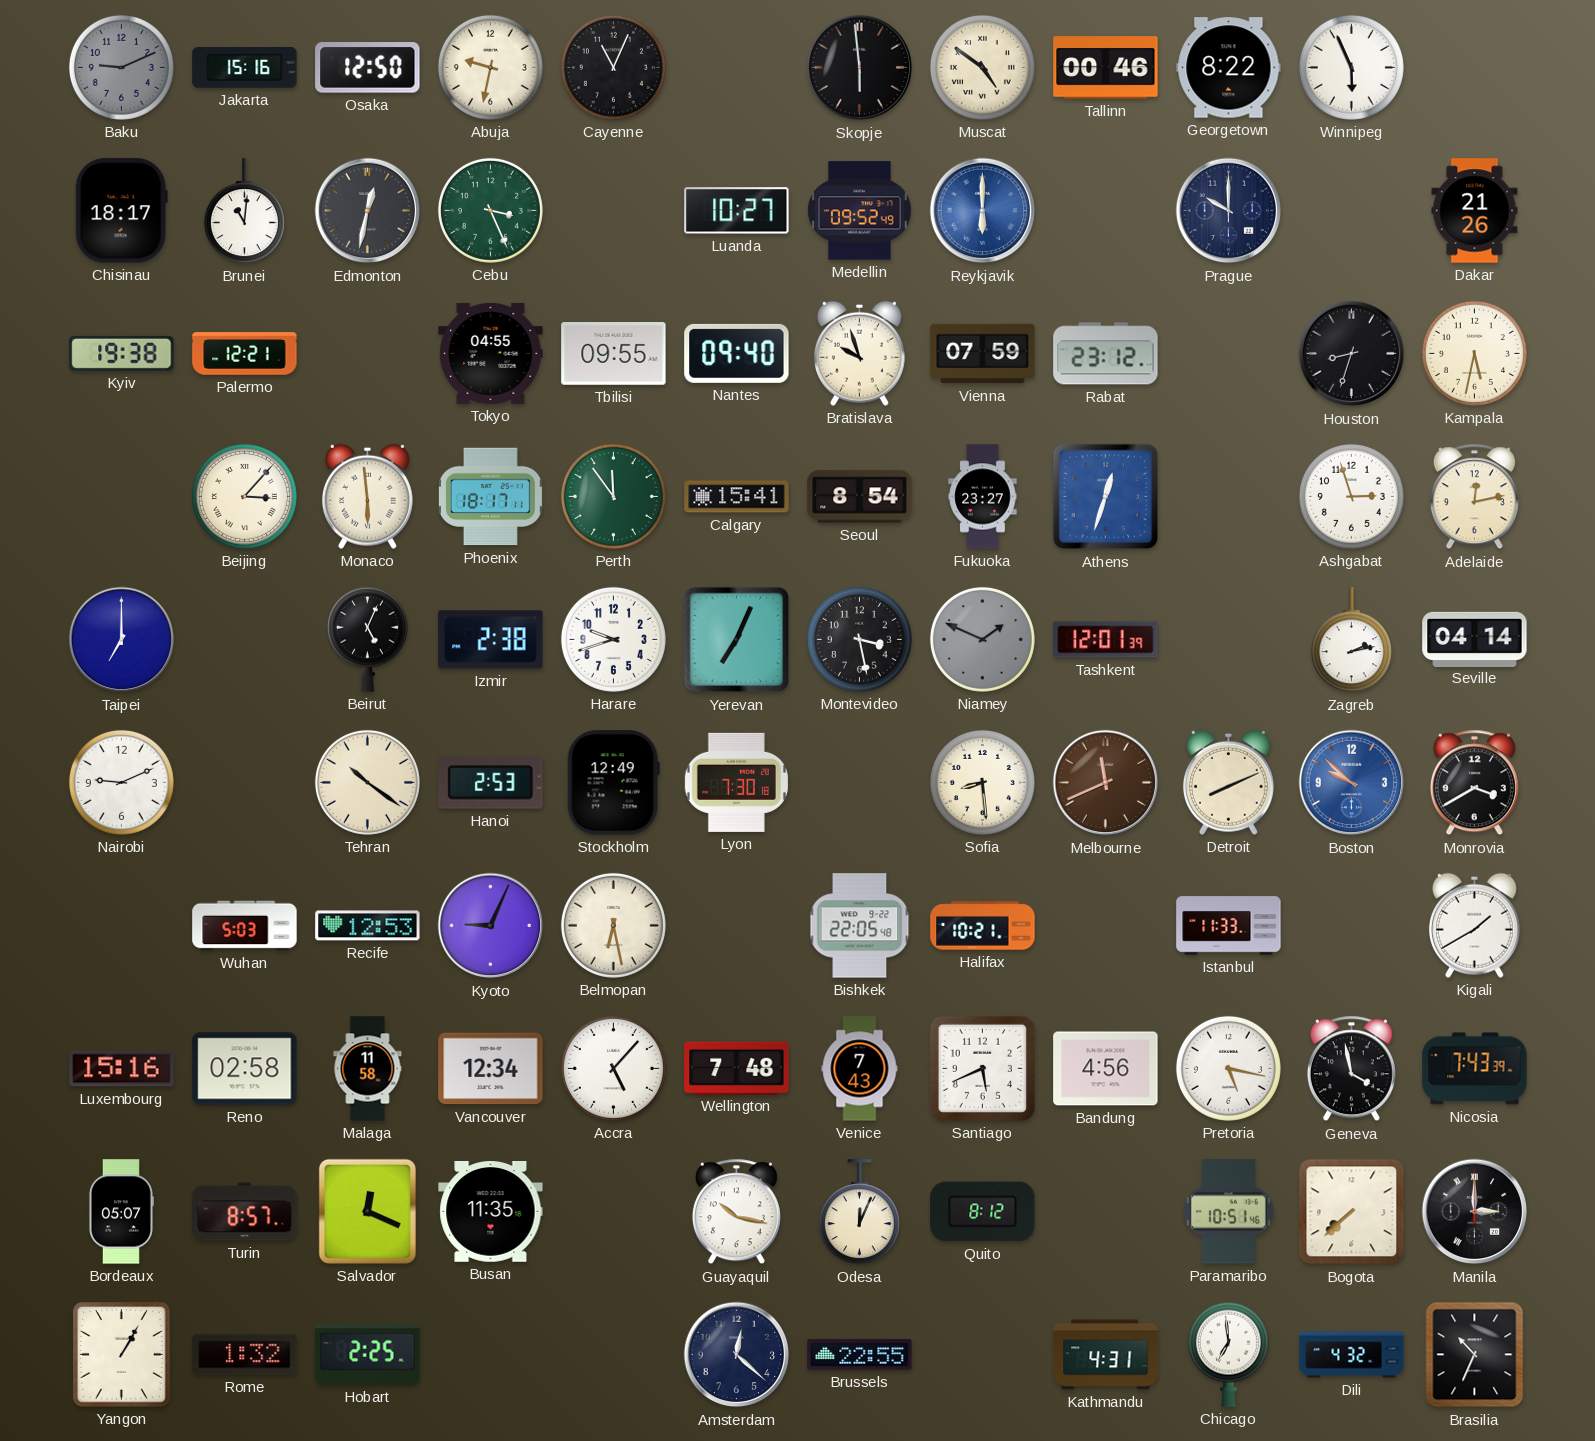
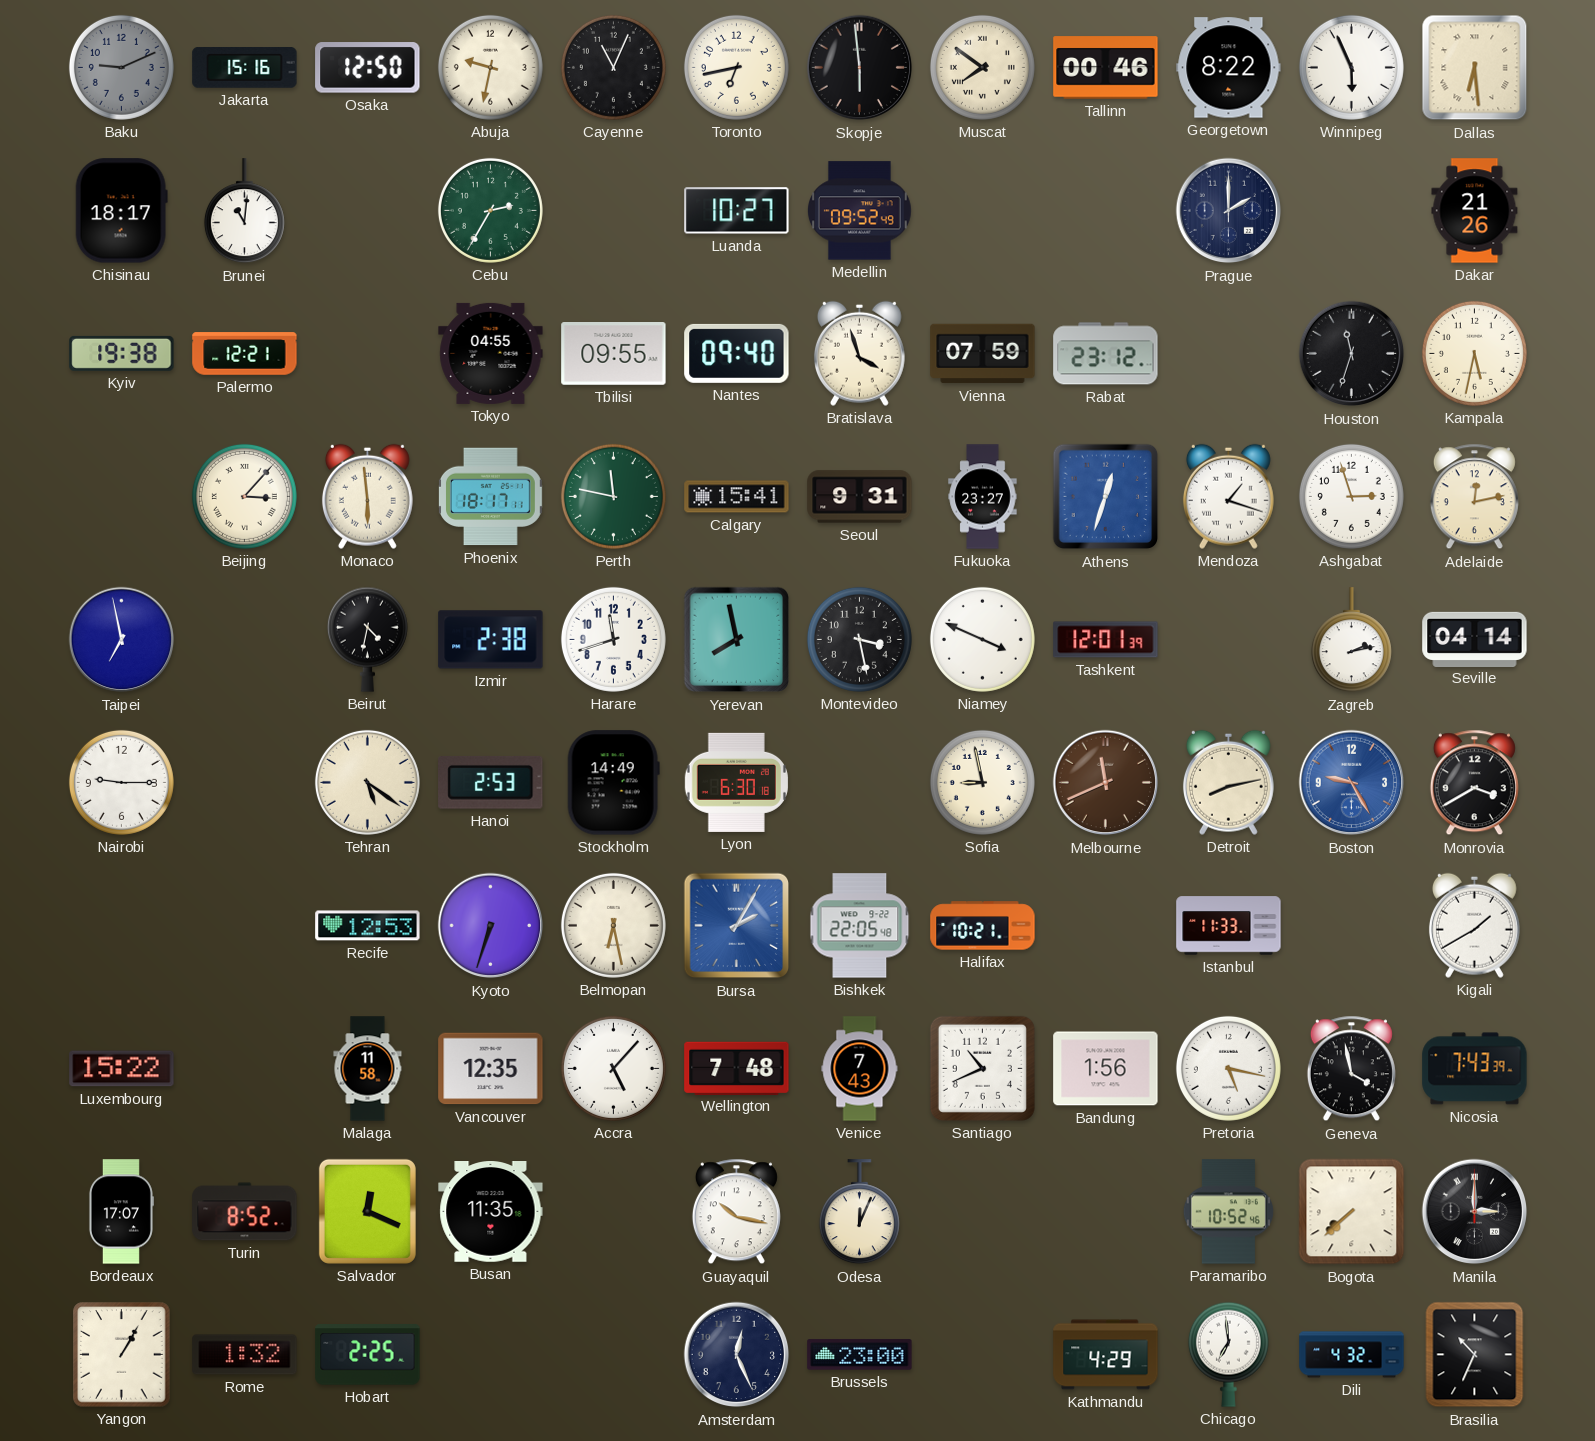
Toronto: none -> 6:43 (736, 67)
Muscat: 4:51 -> 7:51 (982, 67)
Dallas: none -> 6:29 (1475, 68)
Edmonton: 12:32 -> none (368, 211)
Cebu: 3:26 -> 2:35 (490, 210)
Reykjavik: 6:00 -> none (983, 211)
Prague: 10:00 -> 2:00 (1229, 211)
Bratislava: 9:57 -> 3:57 (859, 353)
Houston: 8:33 -> 11:33 (1352, 354)
Perth: 11:54 -> 11:47 (613, 496)
Seoul: 8:54 -> 9:31 (860, 497)
Mendoza: none -> 1:18 (1228, 496)
Taipei: 7:00 -> 6:58 (122, 640)
Beirut: 5:04 -> 4:32 (367, 639)
Harare: 9:42 -> 11:42 (613, 639)
Yerevan: 7:04 -> 7:58 (737, 640)
Niamey: 1:49 -> 3:49 (982, 639)
Niamey dial: grey -> white (982, 639)
Nairobi: 9:11 -> 9:15 (121, 782)
Tehran: 10:21 -> 5:21 (367, 782)
Stockholm: 12:49 -> 14:49 (613, 783)
Lyon: 7:30 -> 6:30 (736, 782)
Sofia: 8:29 -> 8:58 (982, 782)
Detroit: 8:11 -> 8:13 (1228, 782)
Boston: 9:52 -> 9:25 (1352, 783)
Wuhan: 5:03 -> none (245, 926)
Kyoto: 9:04 -> 6:33 (491, 926)
Bursa: none -> 2:05 (737, 926)
Luxembourg: 15:16 -> 15:22 (122, 1069)
Reno: 02:58 -> none (245, 1069)
Vancouver: 12:34 -> 12:35 (491, 1069)
Santiago: 5:41 -> 10:41 (982, 1068)
Bandung: 4:56 -> 1:56 (1106, 1069)
Bordeaux: 05:07 -> 17:07 (121, 1212)
Turin: 8:57 -> 8:52 (245, 1212)
Quito: 8:12 -> none (983, 1212)
Paramaribo: 10:51 -> 10:52 (1228, 1212)
Amsterdam: 12:22 -> 12:26 (737, 1355)
Brussels: 22:55 -> 23:00 (860, 1355)
Kathmandu: 4:31 -> 4:29 (1106, 1355)
